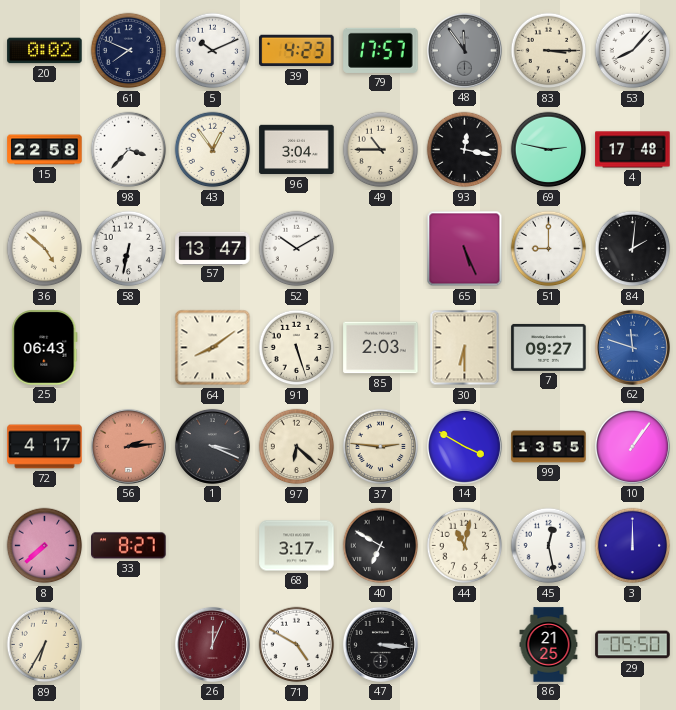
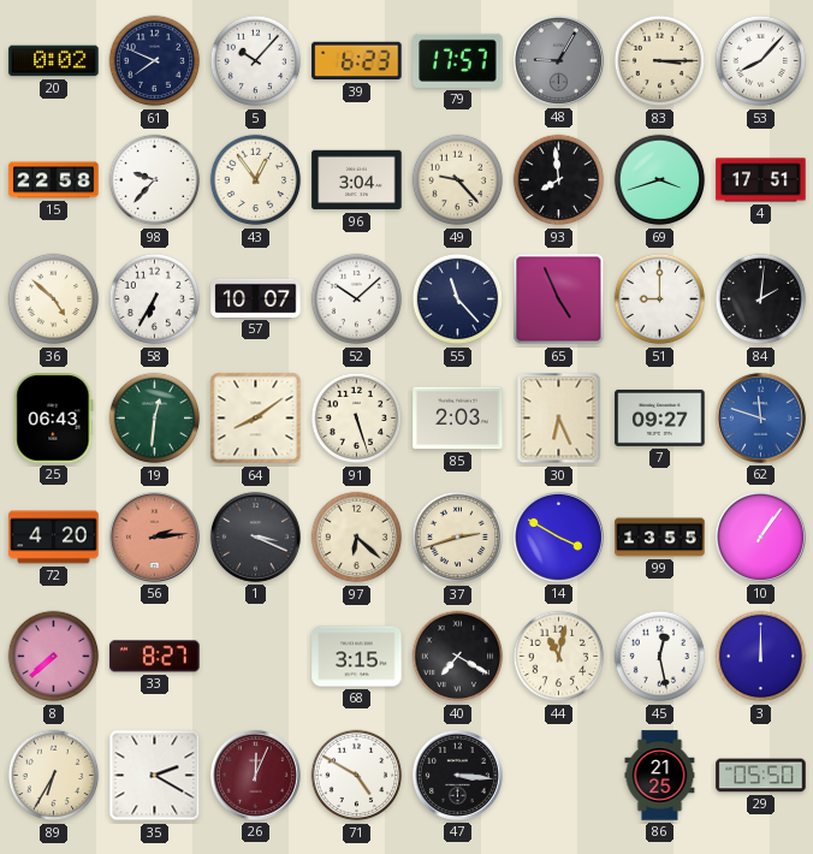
5: 10:11 -> 10:07 (256, 61)
39: 4:23 -> 6:23 (357, 61)
48: 11:54 -> 9:05 (558, 60)
98: 3:37 -> 9:37 (155, 180)
49: 10:45 -> 9:23 (458, 180)
93: 12:17 -> 7:59 (559, 180)
69: 2:47 -> 3:42 (660, 180)
4: 17:48 -> 17:51 (761, 180)
58: 6:32 -> 6:35 (155, 300)
57: 13:47 -> 10:07 (256, 298)
52: 10:10 -> 10:08 (357, 300)
55: none -> 11:23 (458, 300)
65: 5:26 -> 4:56 (559, 300)
19: none -> 12:31 (155, 419)
30: 6:30 -> 6:26 (559, 419)
72: 4:17 -> 4:20 (54, 538)
37: 2:46 -> 2:42 (458, 538)
68: 3:17 -> 3:15 (357, 657)
40: 6:50 -> 7:20 (458, 657)
35: none -> 2:20 (155, 776)
